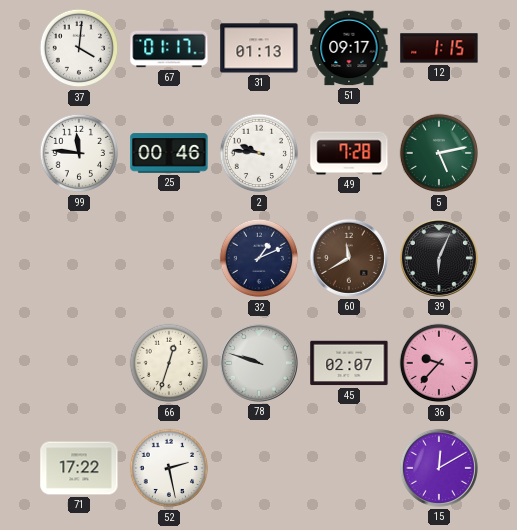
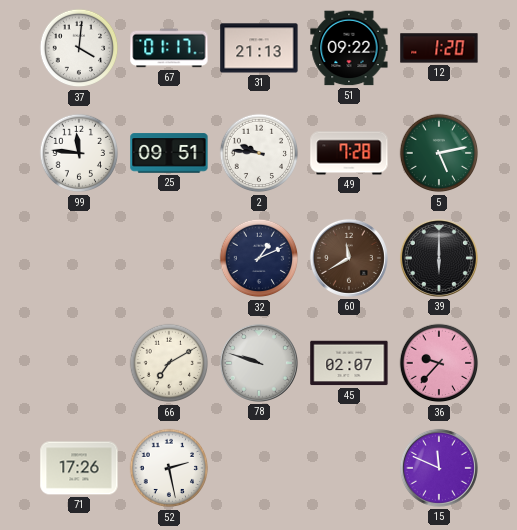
31: 01:13 -> 21:13 (259, 48)
51: 09:17 -> 09:22 (349, 48)
12: 1:15 -> 1:20 (439, 48)
25: 00:46 -> 09:51 (169, 153)
39: 6:04 -> 6:00 (439, 258)
66: 12:33 -> 7:10 (169, 363)
71: 17:22 -> 17:26 (79, 468)
15: 12:10 -> 11:49 (439, 468)
